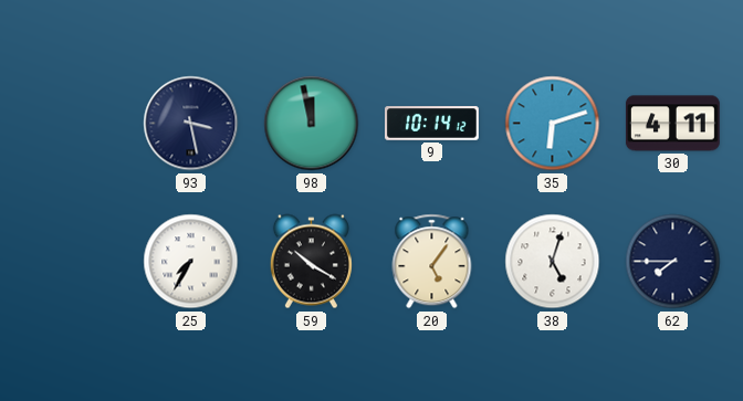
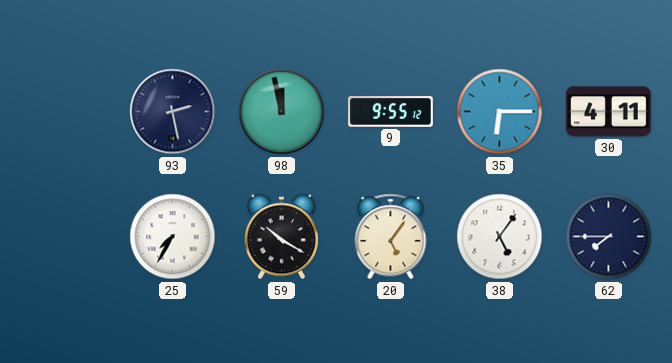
93: 3:28 -> 2:28 (173, 112)
9: 10:14 -> 9:55 (391, 112)
35: 6:12 -> 6:15 (500, 112)
38: 5:03 -> 5:06 (500, 237)
